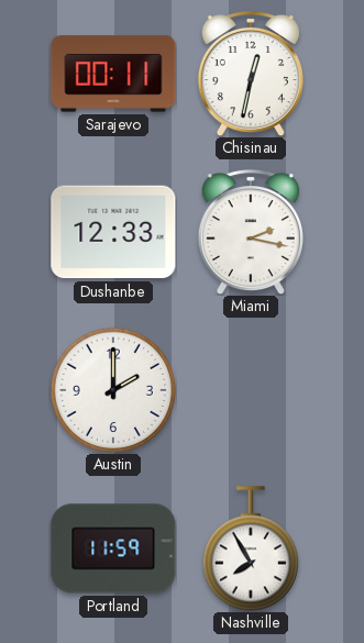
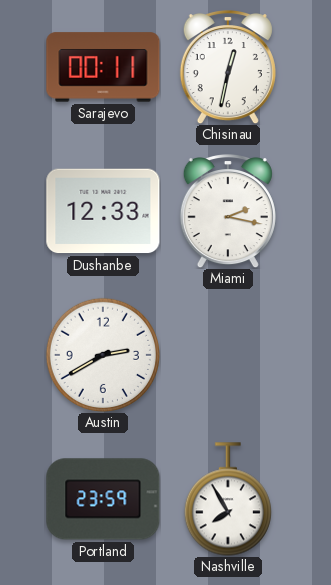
Austin: 2:00 -> 2:40 (103, 355)
Portland: 11:59 -> 23:59 (103, 499)
